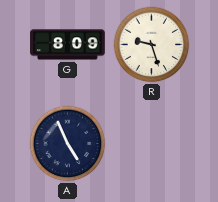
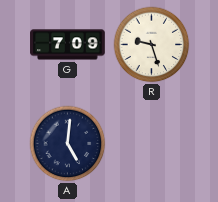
G: 8:09 -> 7:09 (68, 45)
A: 4:56 -> 5:01 (68, 144)
